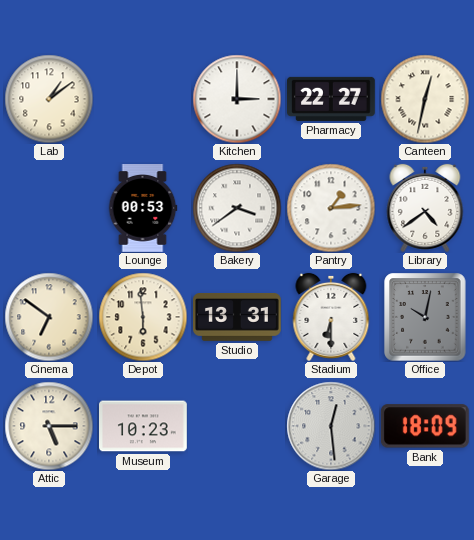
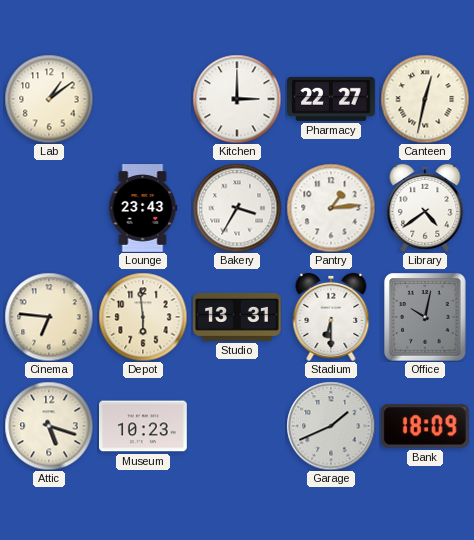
Lounge: 00:53 -> 23:43 (143, 209)
Bakery: 3:39 -> 3:35 (237, 208)
Cinema: 6:51 -> 6:46 (49, 317)
Attic: 5:15 -> 5:18 (49, 426)
Garage: 12:29 -> 1:41 (331, 426)
